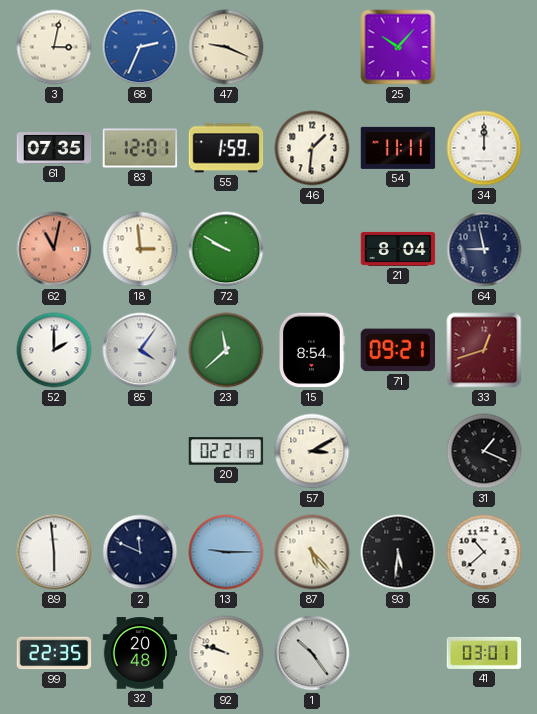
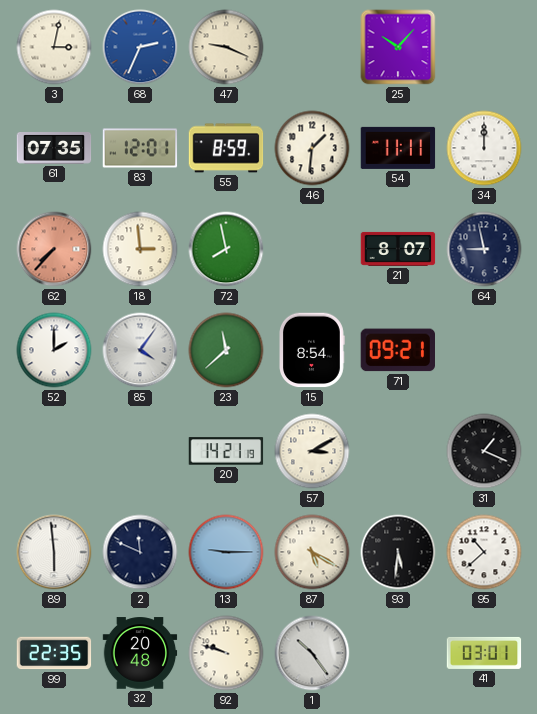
55: 1:59 -> 8:59 (226, 148)
62: 11:02 -> 7:37 (54, 249)
72: 9:50 -> 7:58 (226, 249)
21: 8:04 -> 8:07 (398, 249)
33: 12:42 -> none (484, 350)
20: 02:21 -> 14:21 (226, 451)
87: 5:23 -> 5:20 (312, 552)
